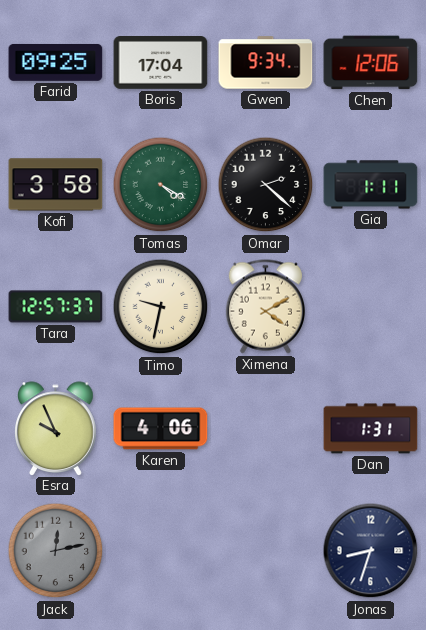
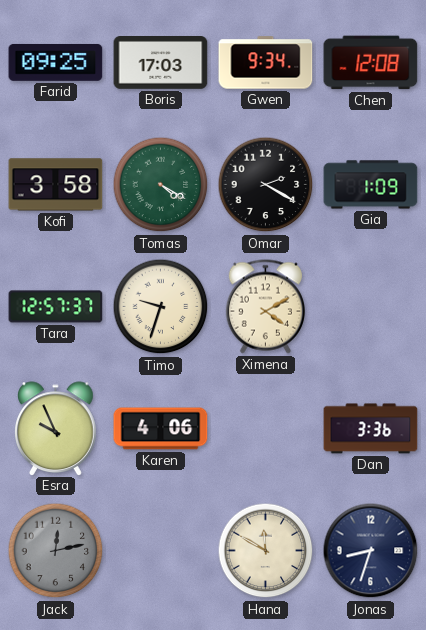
Boris: 17:04 -> 17:03 (161, 63)
Chen: 12:06 -> 12:08 (371, 63)
Omar: 2:22 -> 2:20 (266, 185)
Gia: 1:11 -> 1:09 (371, 185)
Timo: 9:32 -> 9:33 (161, 307)
Dan: 1:31 -> 3:36 (371, 429)
Hana: none -> 11:50 (266, 551)
